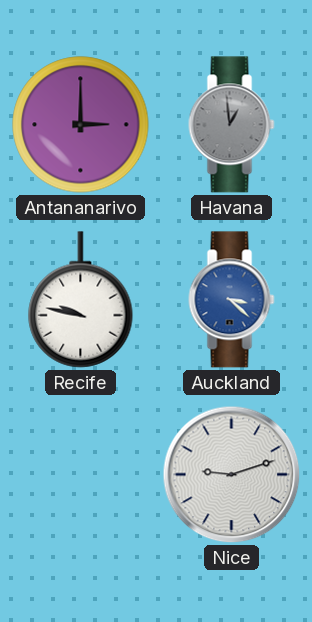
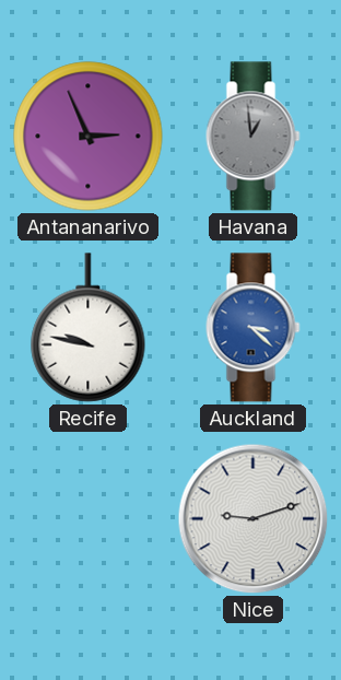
Antananarivo: 3:00 -> 2:56 (89, 137)
